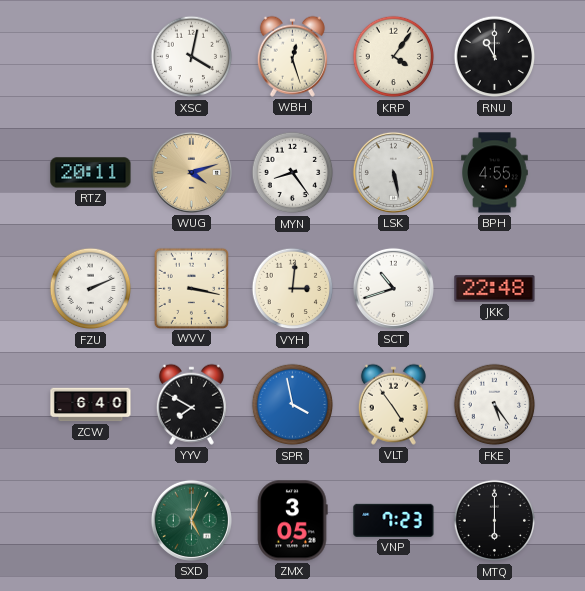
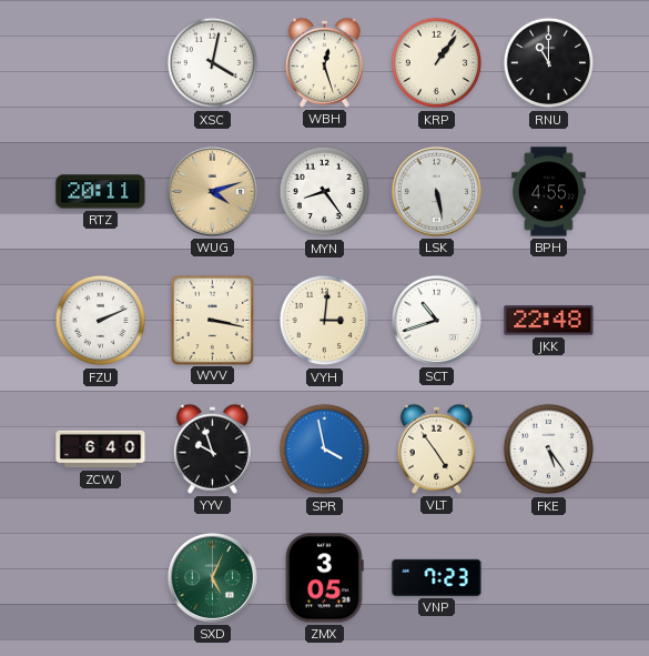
KRP: 4:06 -> 1:06 (437, 63)
YYV: 7:50 -> 9:57 (212, 448)
MTQ: 6:00 -> none (495, 521)
